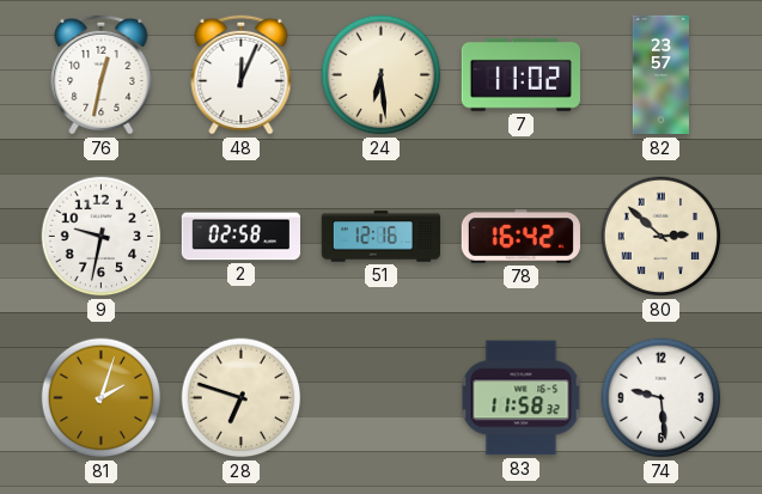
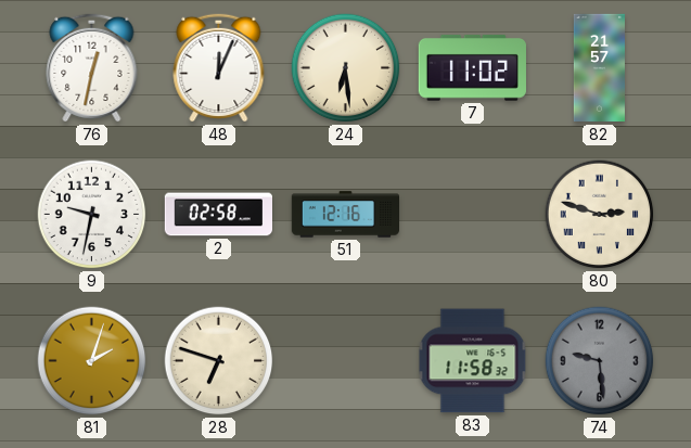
82: 23:57 -> 21:57 (599, 68)
78: 16:42 -> none (520, 237)
80: 2:52 -> 2:48 (600, 215)
74 dial: white -> grey (600, 361)
